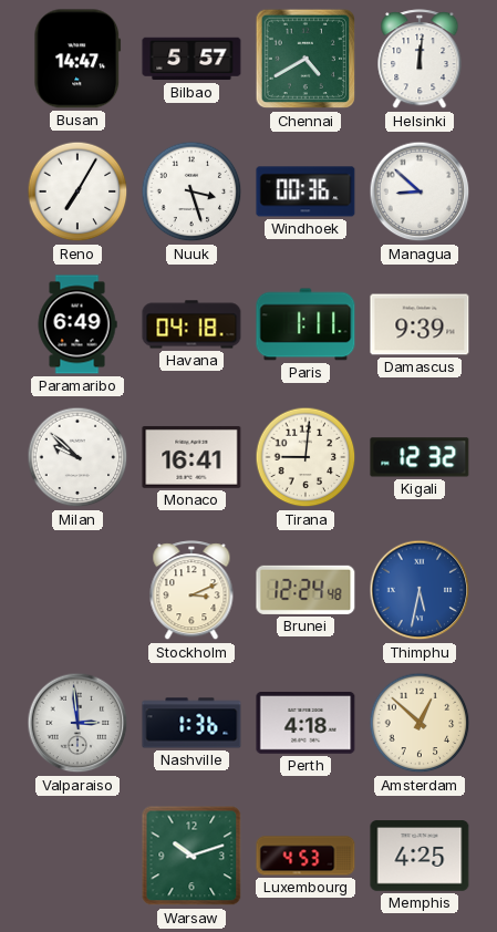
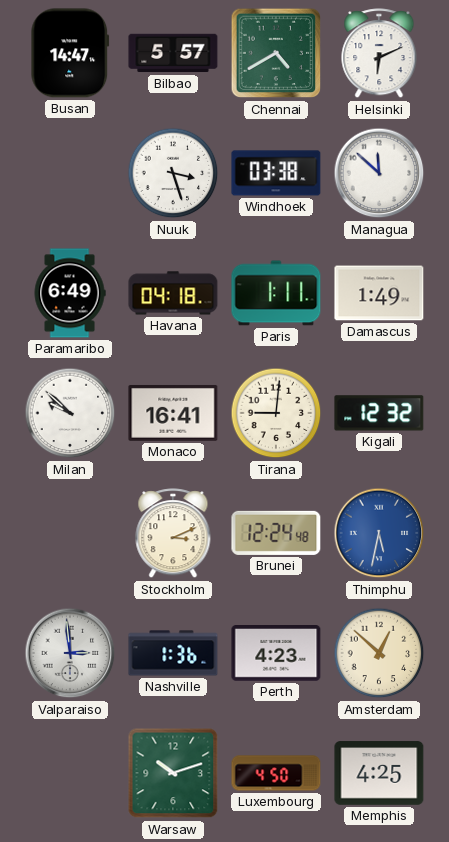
Helsinki: 12:01 -> 6:11 (379, 54)
Reno: 7:05 -> none (77, 191)
Windhoek: 00:36 -> 03:38 (276, 173)
Managua: 8:52 -> 11:52 (379, 173)
Damascus: 9:39 -> 1:49 (379, 293)
Perth: 4:18 -> 4:23 (276, 654)
Luxembourg: 4:53 -> 4:50 (276, 773)
